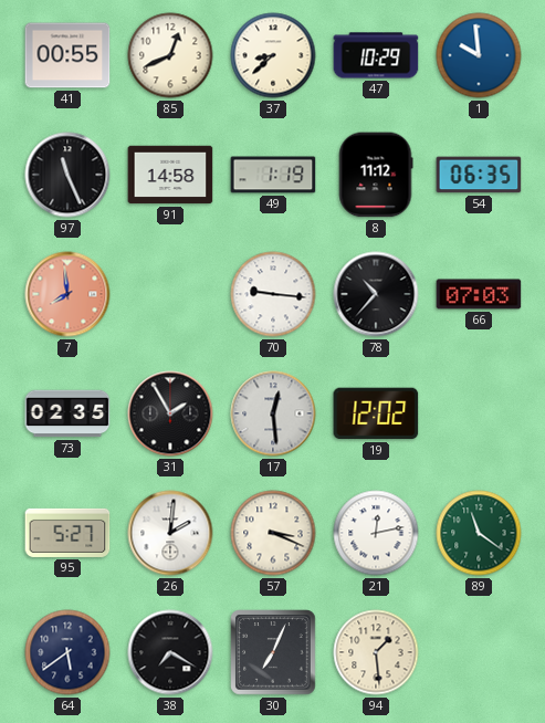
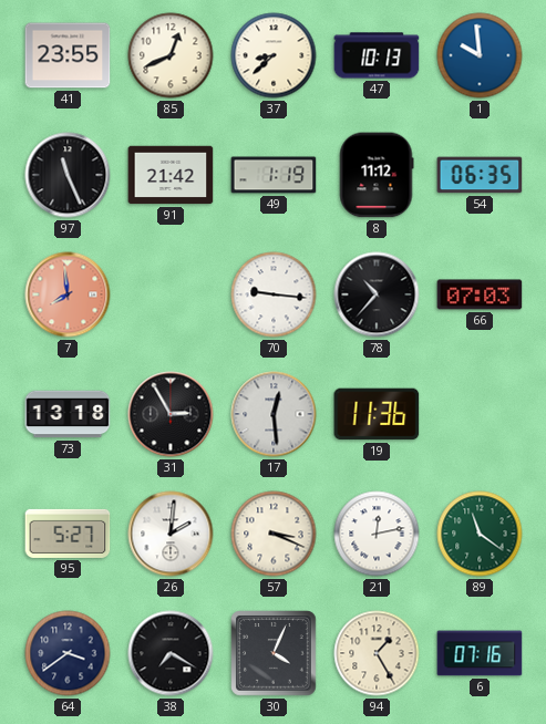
41: 00:55 -> 23:55 (68, 55)
47: 10:29 -> 10:13 (377, 55)
91: 14:58 -> 21:42 (171, 175)
73: 02:35 -> 13:18 (68, 414)
31: 1:55 -> 2:55 (171, 414)
19: 12:02 -> 11:36 (377, 414)
64: 5:39 -> 3:39 (68, 653)
30: 7:04 -> 4:04 (274, 653)
94: 1:29 -> 1:25 (377, 653)
6: none -> 07:16 (480, 653)
